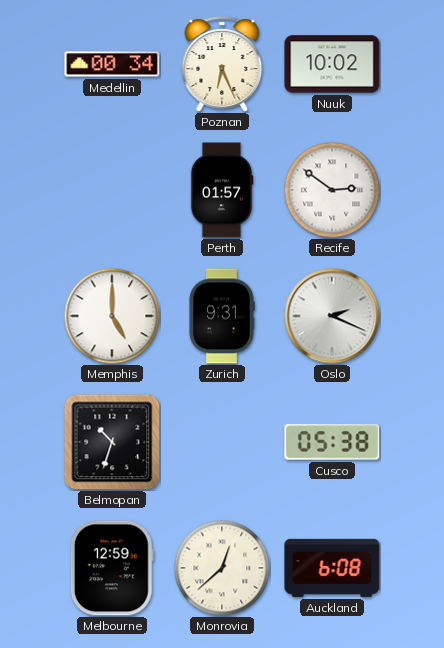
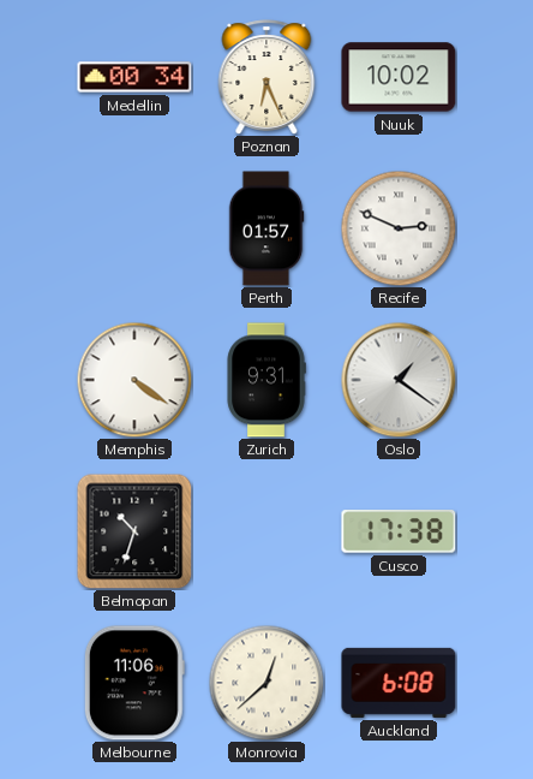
Recife: 2:51 -> 2:49 (399, 228)
Memphis: 5:00 -> 4:21 (134, 380)
Oslo: 2:19 -> 1:21 (399, 380)
Cusco: 05:38 -> 17:38 (399, 531)
Melbourne: 12:59 -> 11:06 (134, 683)
